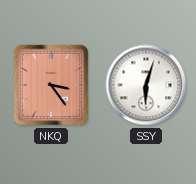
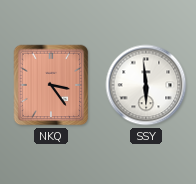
SSY: 6:03 -> 5:59 (146, 85)
